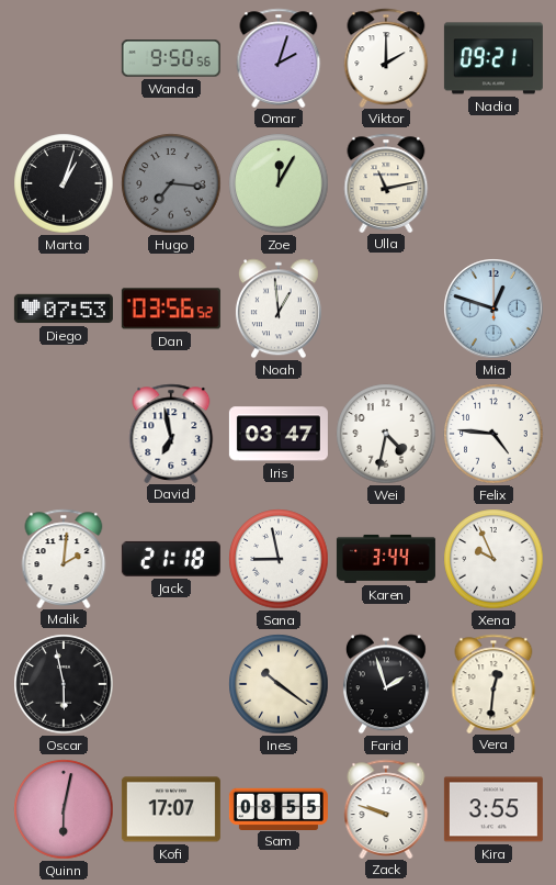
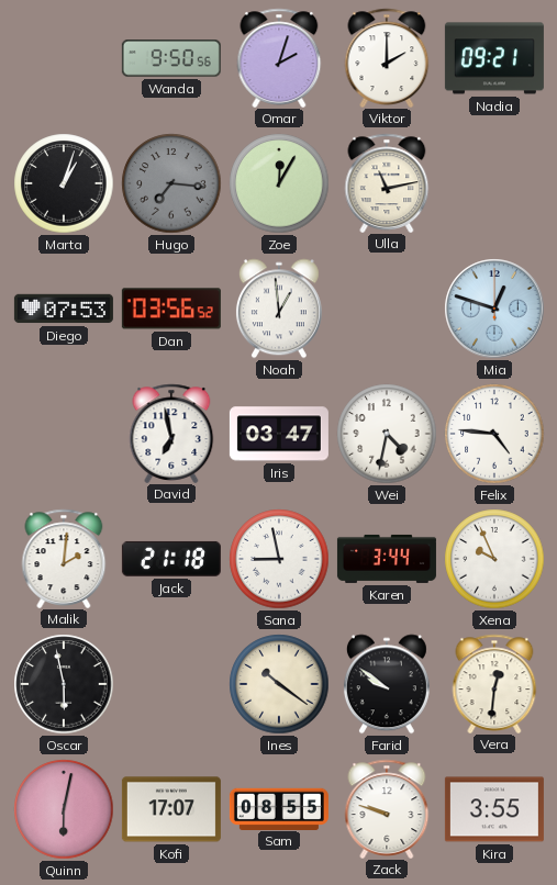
Farid: 1:57 -> 9:51 (387, 684)
